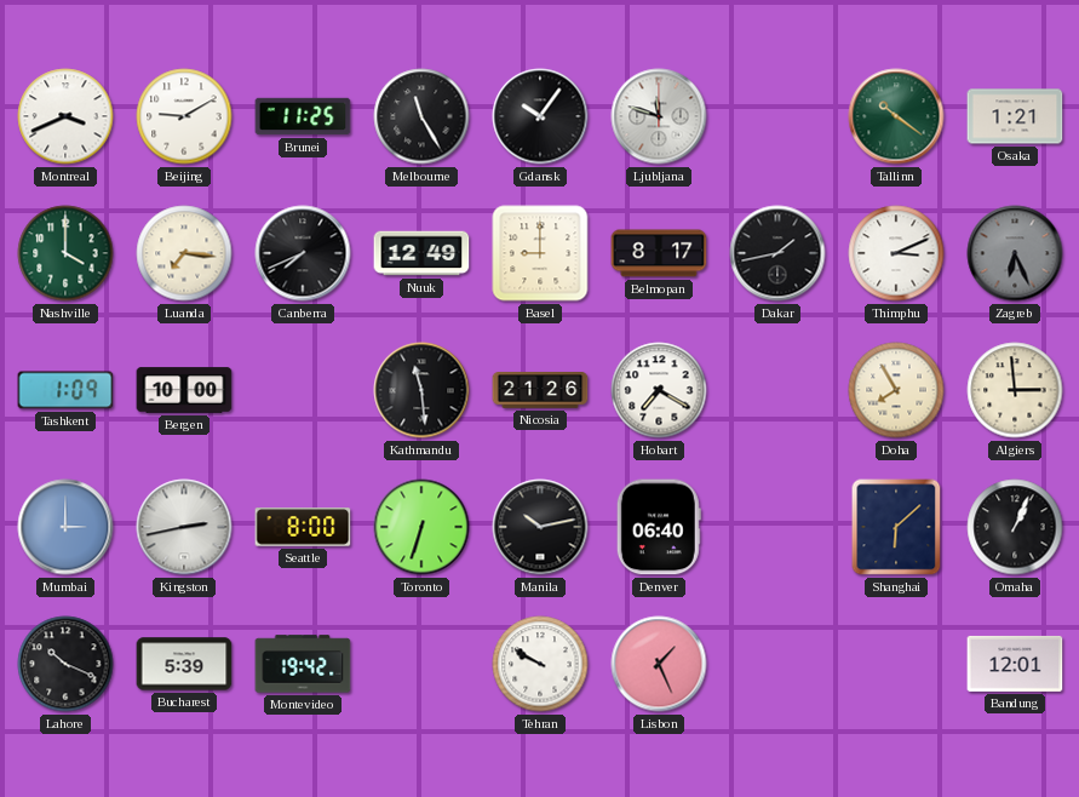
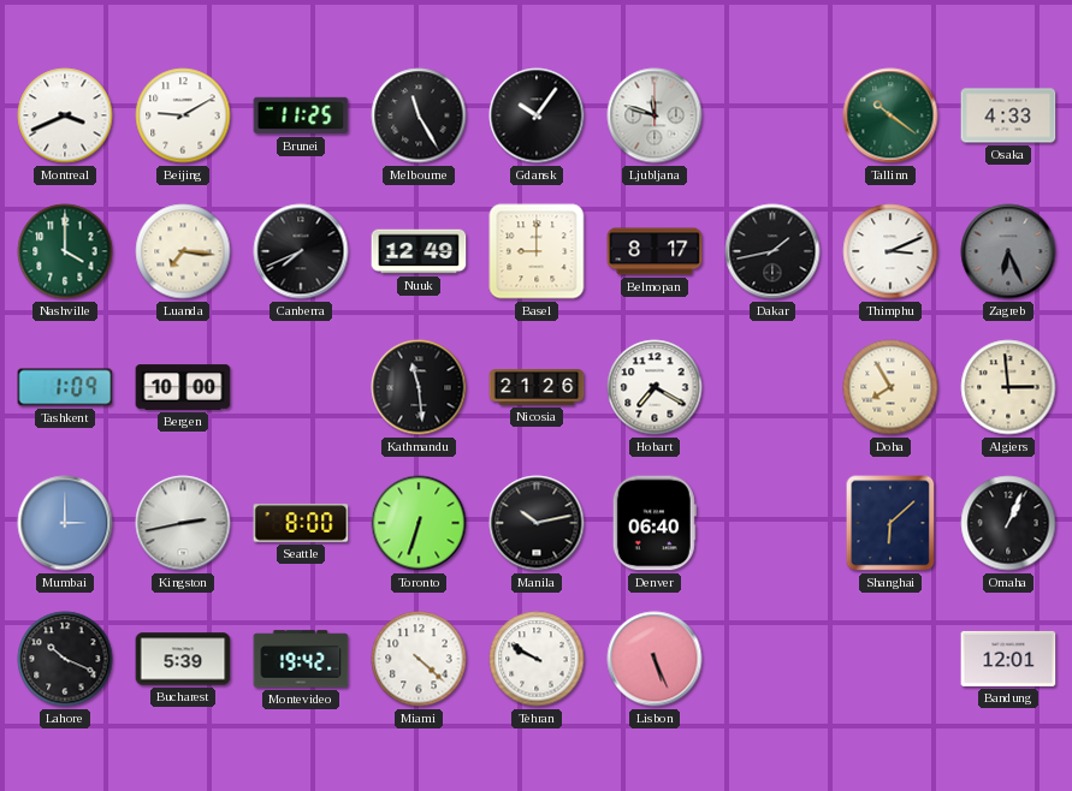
Osaka: 1:21 -> 4:33 (1008, 115)
Miami: none -> 4:22 (419, 659)
Lisbon: 1:26 -> 5:26 (655, 659)
